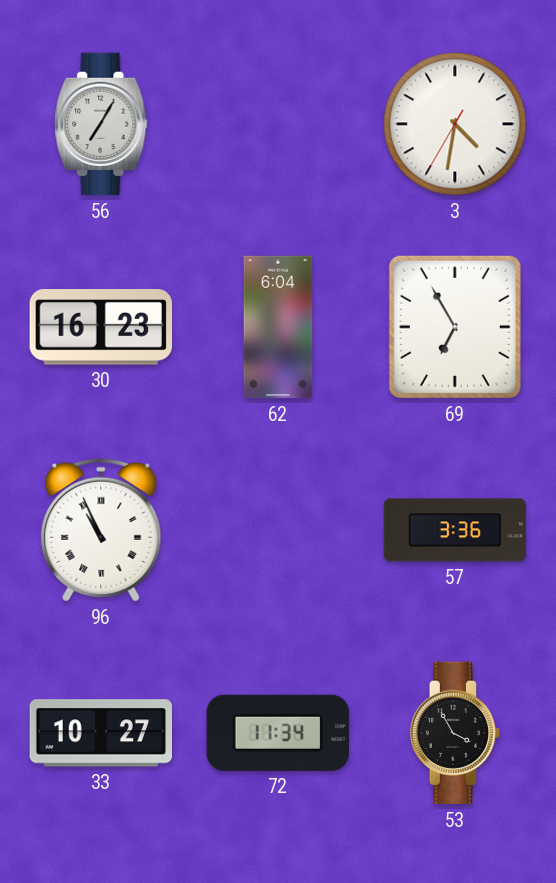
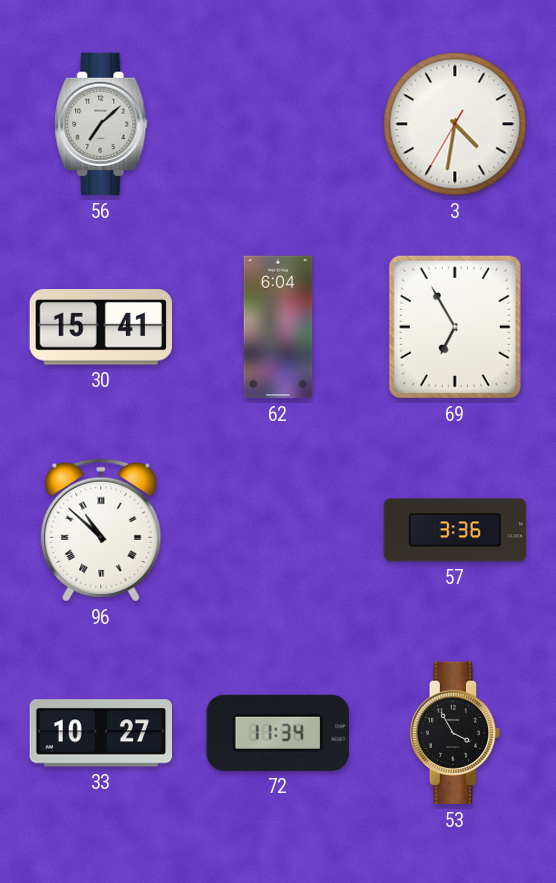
56: 7:05 -> 7:08 (101, 124)
30: 16:23 -> 15:41 (100, 327)
96: 10:56 -> 10:52 (101, 530)
